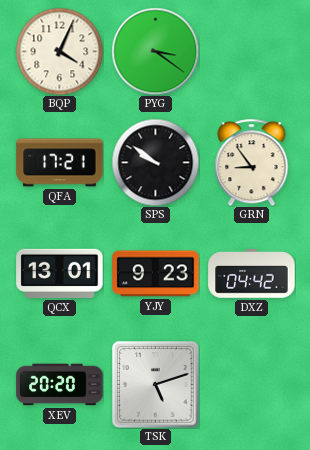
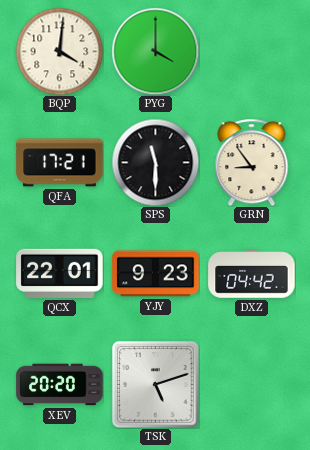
BQP: 4:04 -> 4:01 (59, 51)
PYG: 3:21 -> 4:00 (155, 51)
SPS: 9:51 -> 11:30 (155, 162)
QCX: 13:01 -> 22:01 (60, 273)
